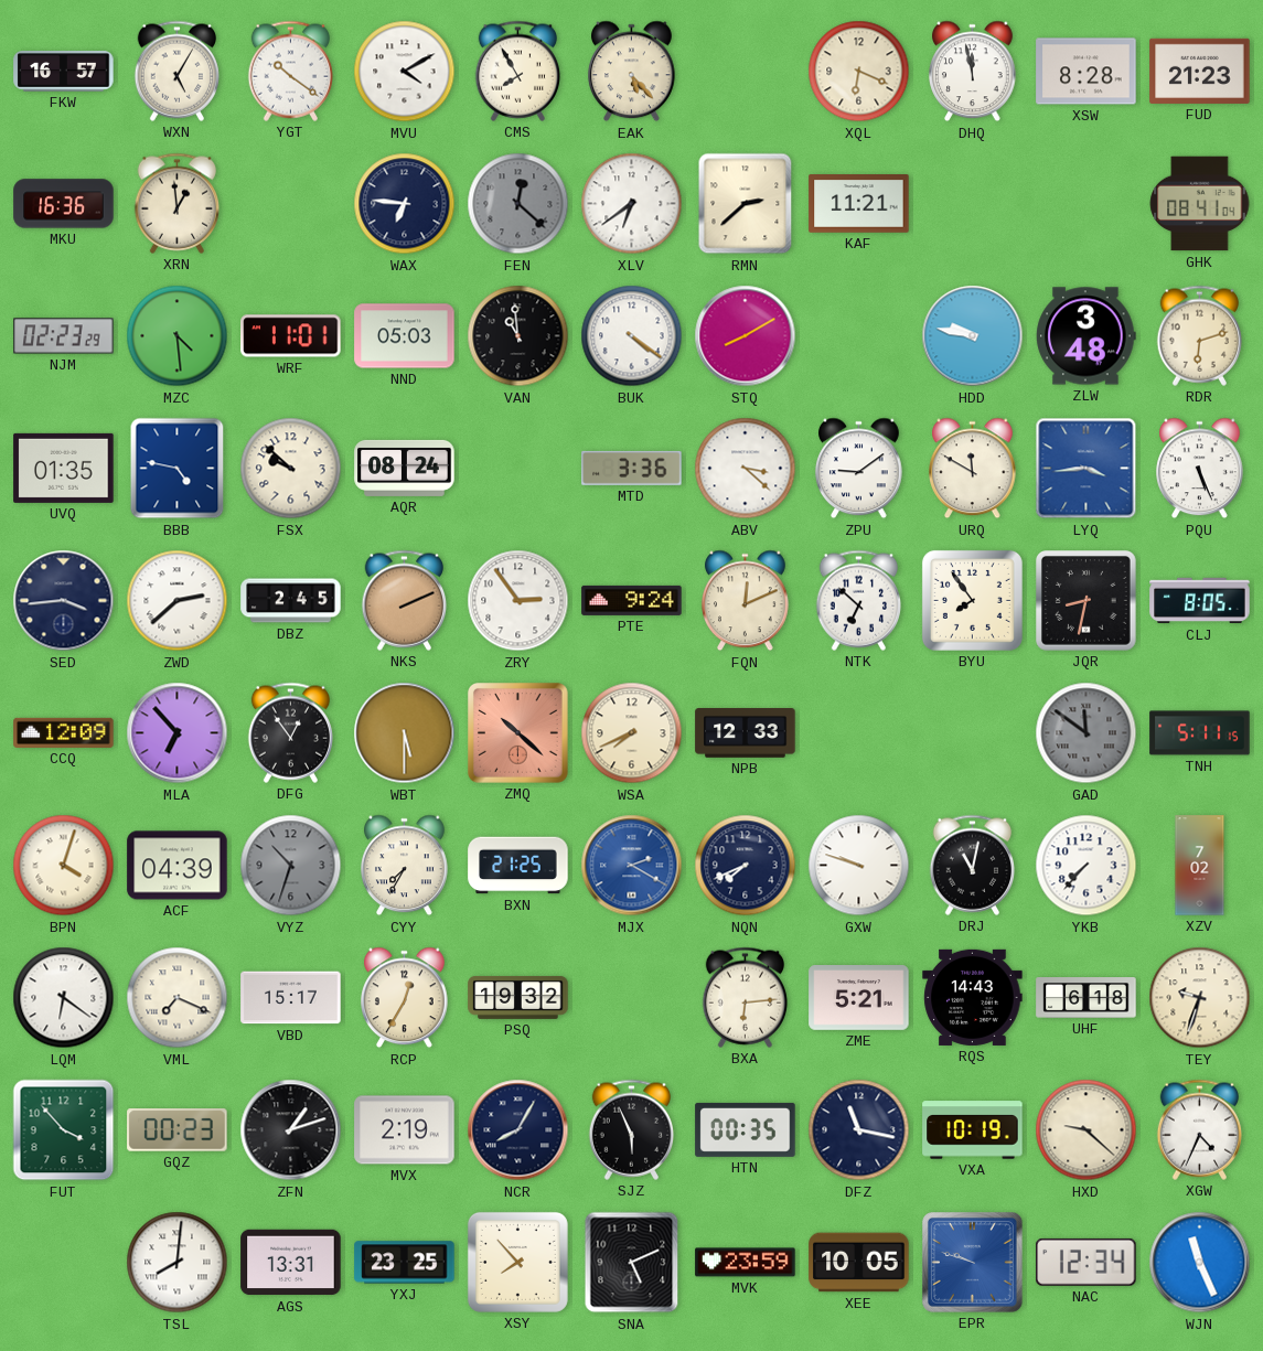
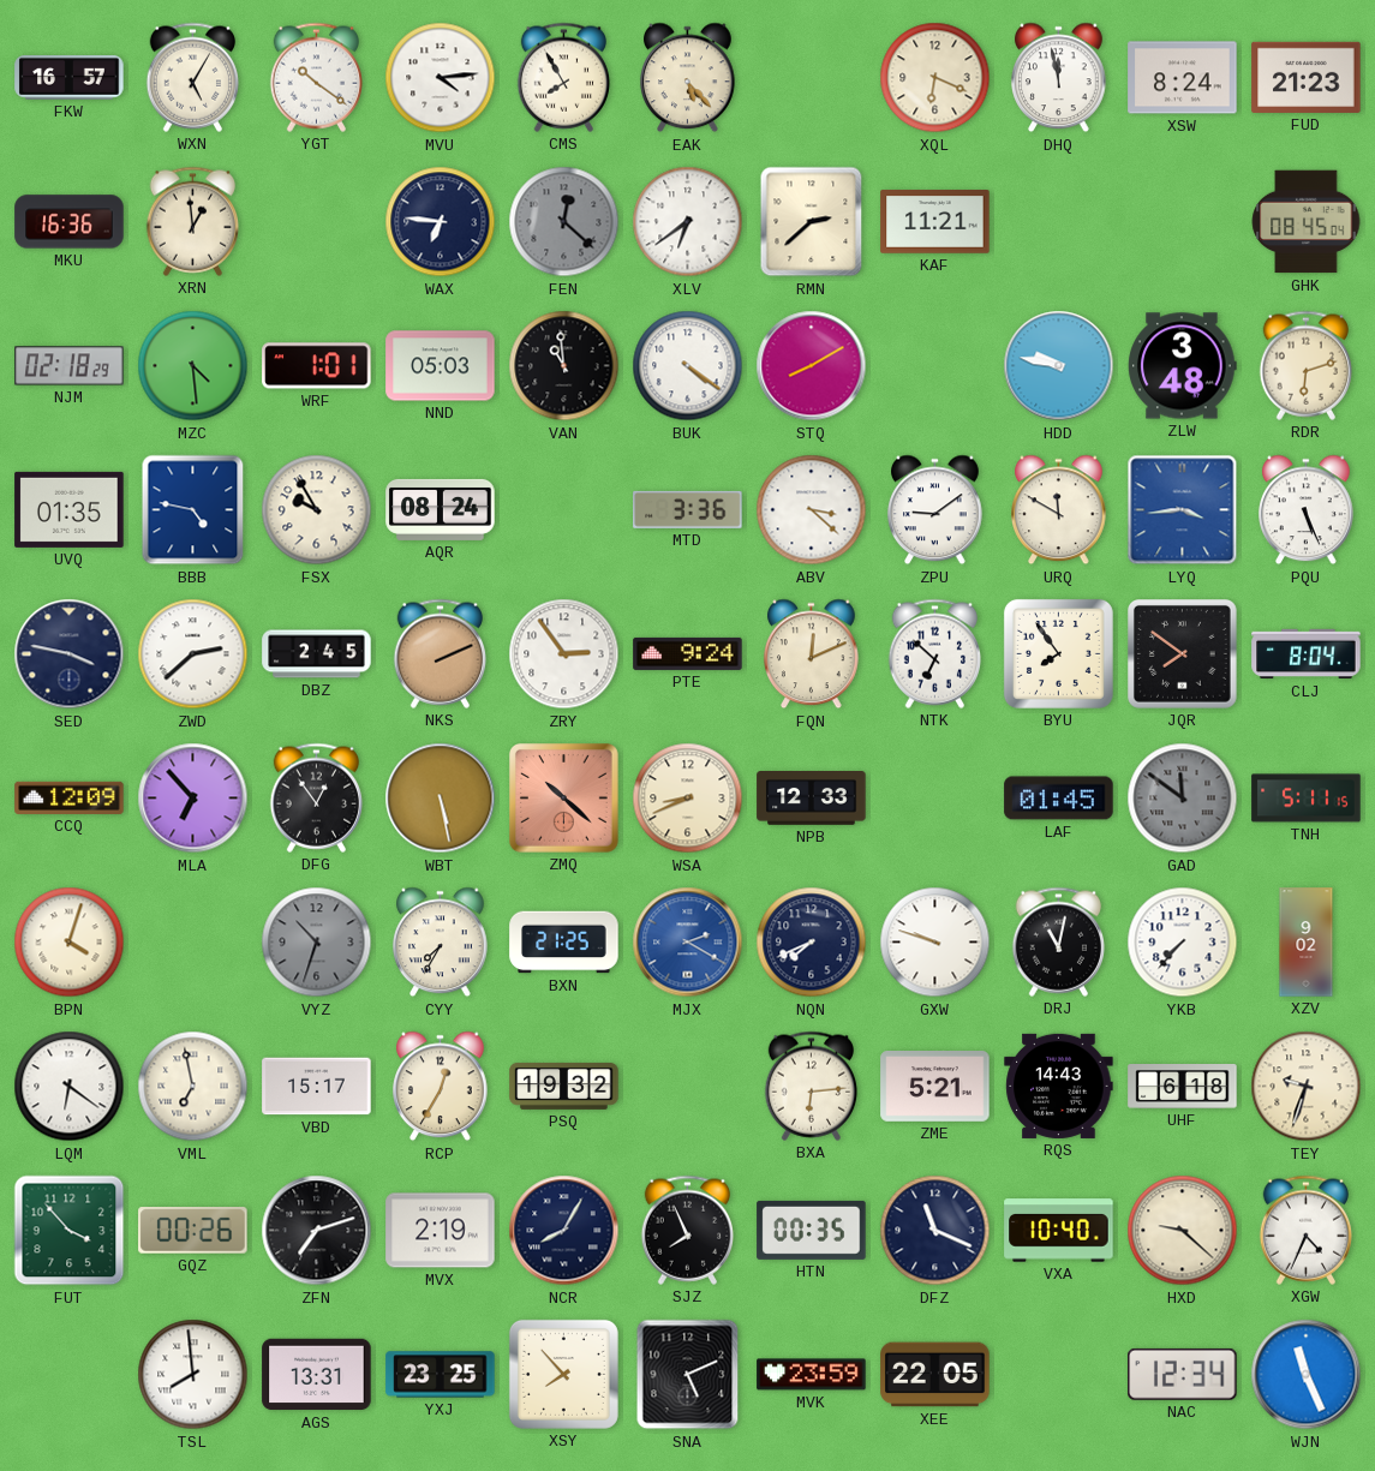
MVU: 4:10 -> 4:14 (441, 78)
XSW: 8:28 -> 8:24 (1183, 78)
GHK: 08:41 -> 08:45 (1307, 222)
NJM: 02:23 -> 02:18 (70, 366)
WRF: 11:01 -> 1:01 (317, 366)
FSX: 9:52 -> 9:55 (317, 510)
SED: 3:44 -> 3:47 (70, 654)
JQR: 8:32 -> 7:51 (1183, 654)
CLJ: 8:05 -> 8:04 (1307, 654)
WBT: 5:30 -> 5:28 (441, 799)
WSA: 7:41 -> 8:41 (688, 799)
LAF: none -> 01:45 (1059, 799)
ACF: 04:39 -> none (178, 866)
XZV: 7:02 -> 9:02 (1307, 943)
VML: 7:19 -> 6:58 (193, 1087)
GQZ: 00:23 -> 00:26 (193, 1231)
ZFN: 1:12 -> 7:12 (317, 1231)
SJZ: 5:56 -> 7:56 (687, 1230)
DFZ: 11:17 -> 11:19 (935, 1231)
VXA: 10:19 -> 10:40 (1059, 1231)
TSL: 8:01 -> 7:59 (193, 1375)
XEE: 10:05 -> 22:05 (935, 1375)
EPR: 9:48 -> none (973, 1263)
